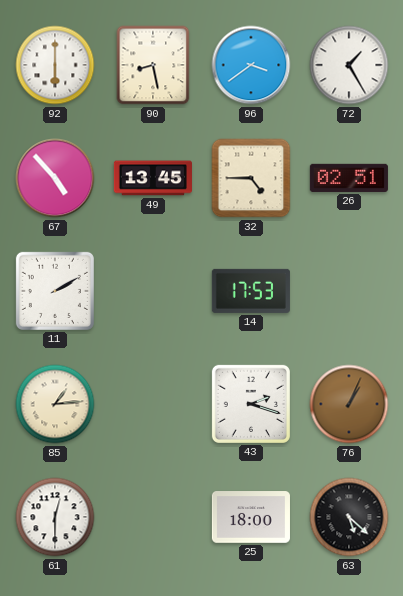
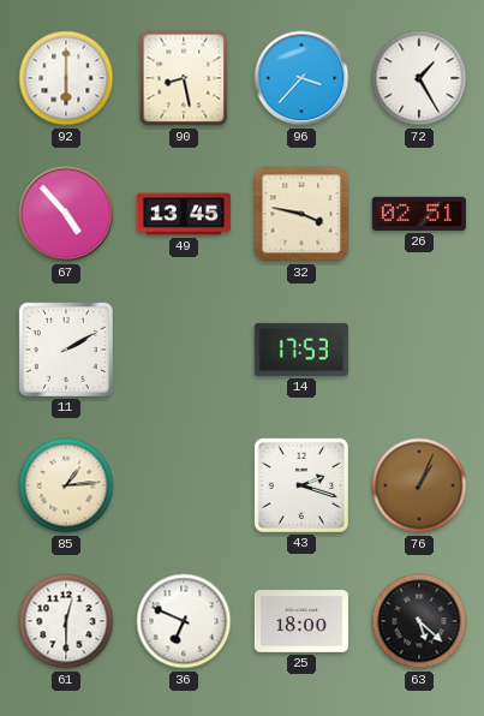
96: 3:39 -> 3:37 (301, 78)
32: 4:45 -> 3:47 (301, 214)
36: none -> 6:49 (184, 621)
